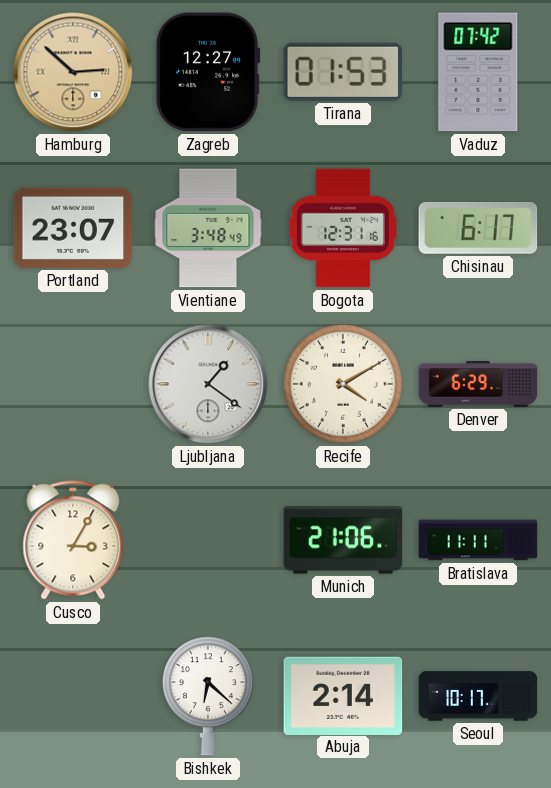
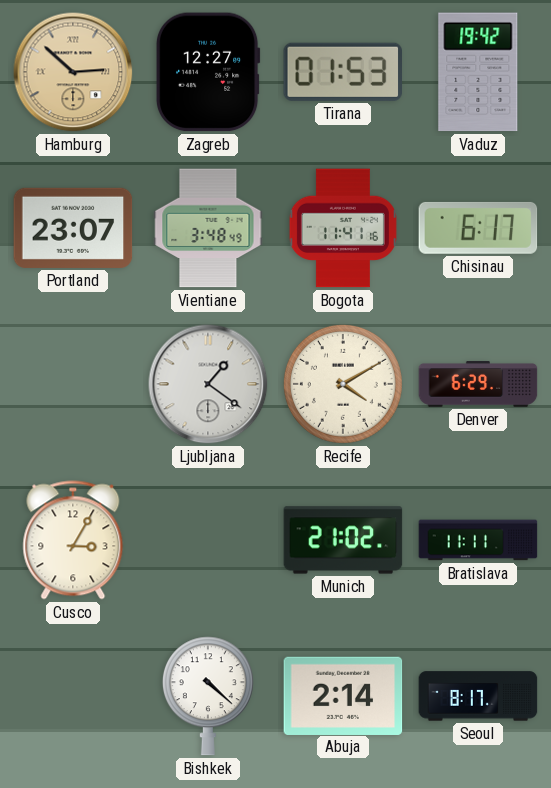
Vaduz: 07:42 -> 19:42 (478, 72)
Bogota: 12:31 -> 11:41 (343, 228)
Munich: 21:06 -> 21:02 (343, 540)
Bishkek: 6:22 -> 4:22 (208, 696)
Seoul: 10:17 -> 8:17 (478, 696)
